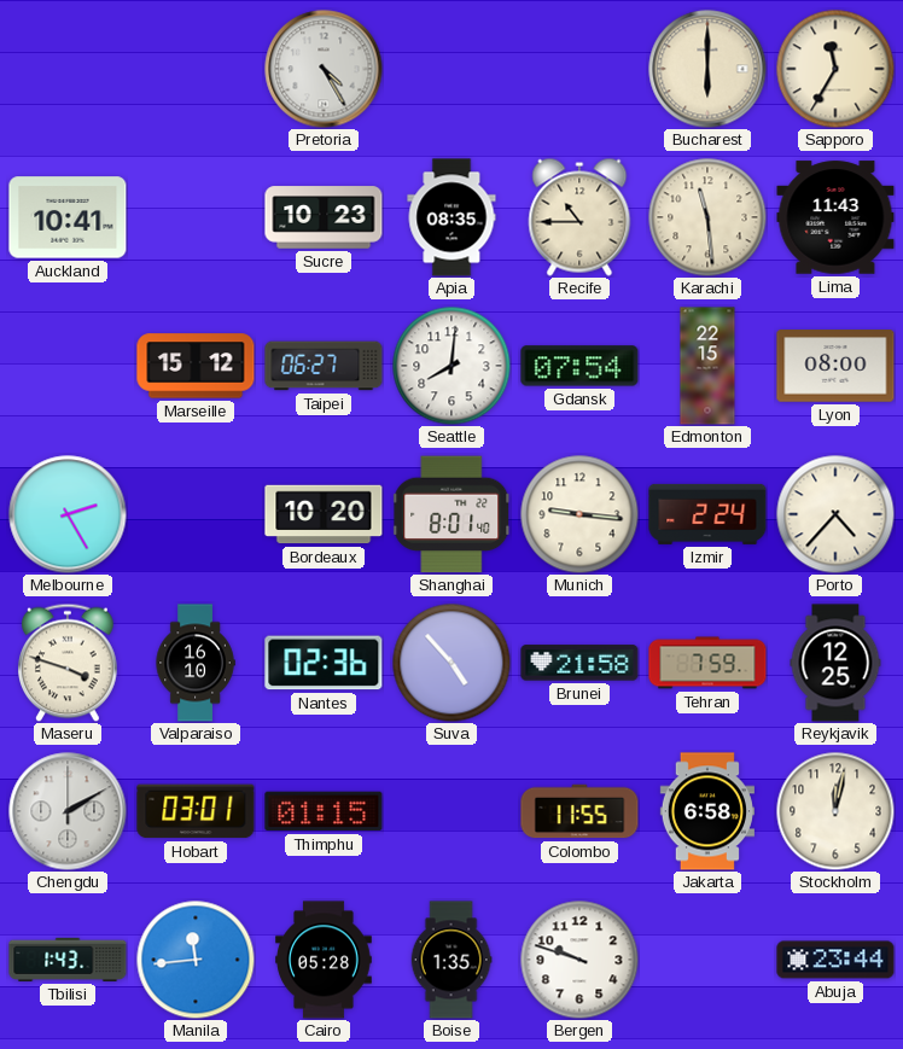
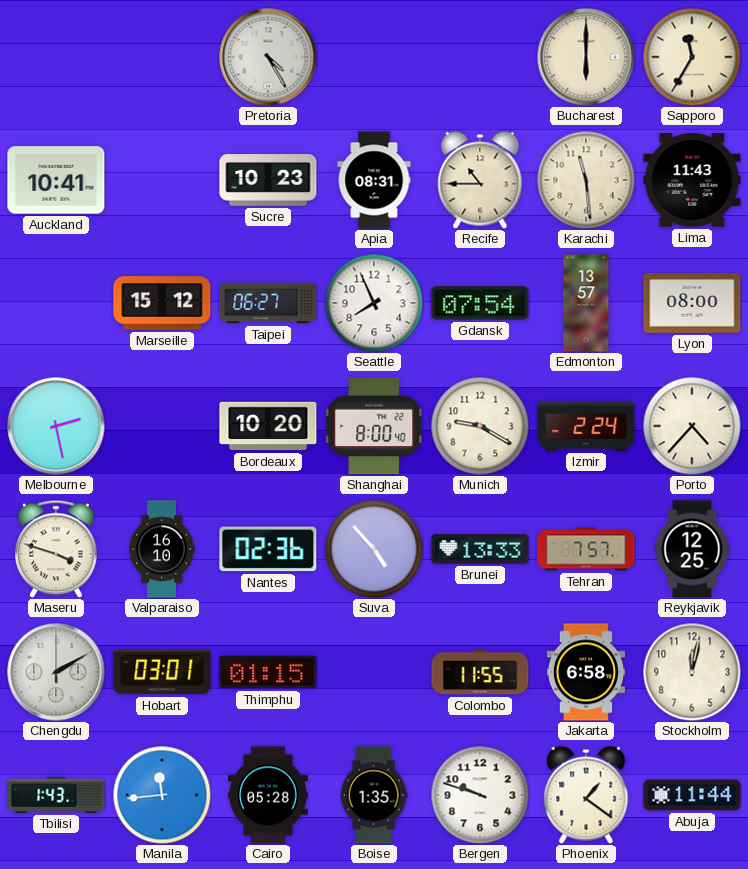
Apia: 08:35 -> 08:31 (374, 180)
Seattle: 8:01 -> 7:56 (374, 303)
Edmonton: 22:15 -> 13:57 (586, 303)
Melbourne: 2:25 -> 2:28 (56, 426)
Shanghai: 8:01 -> 8:00 (374, 426)
Munich: 9:16 -> 9:20 (480, 426)
Brunei: 21:58 -> 13:33 (480, 549)
Tehran: 7:59 -> 7:57 (586, 549)
Phoenix: none -> 1:21 (586, 795)
Abuja: 23:44 -> 11:44 (692, 795)
